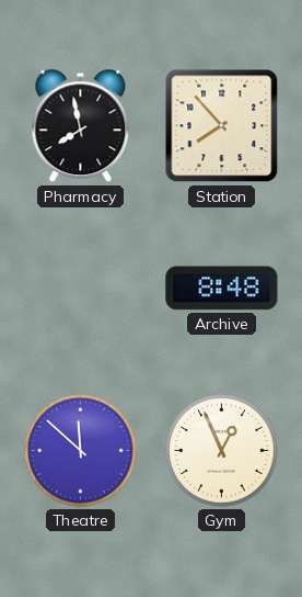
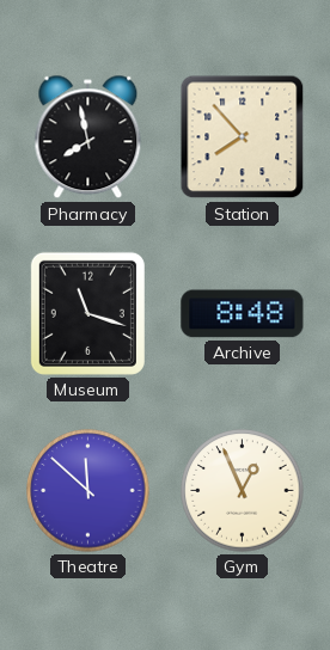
Museum: none -> 11:18 (87, 313)
